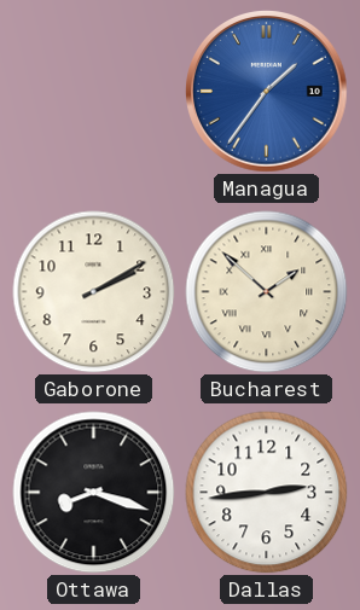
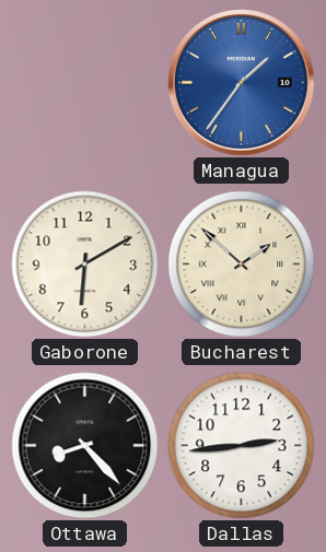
Gaborone: 2:10 -> 6:10 (85, 265)
Ottawa: 8:18 -> 8:23 (85, 446)
